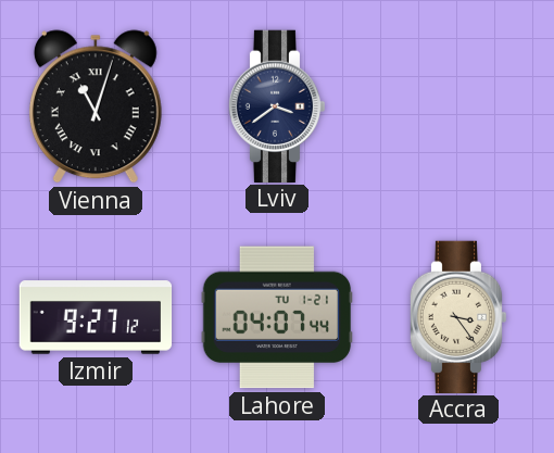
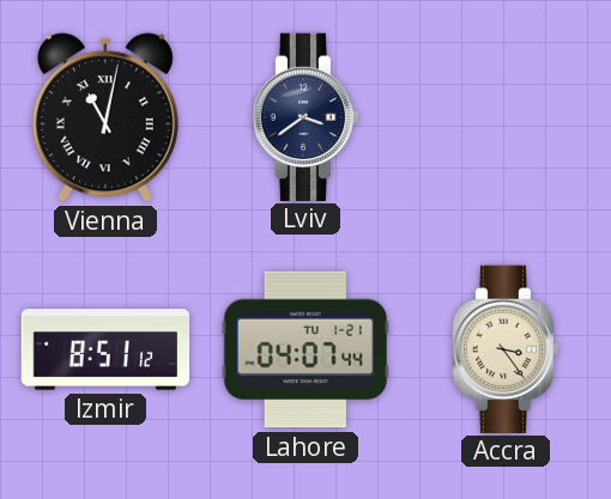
Vienna: 11:03 -> 11:02 (105, 117)
Izmir: 9:27 -> 8:51 (105, 349)
